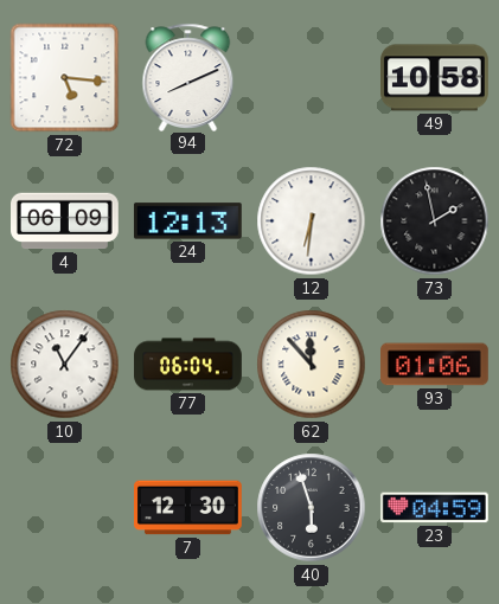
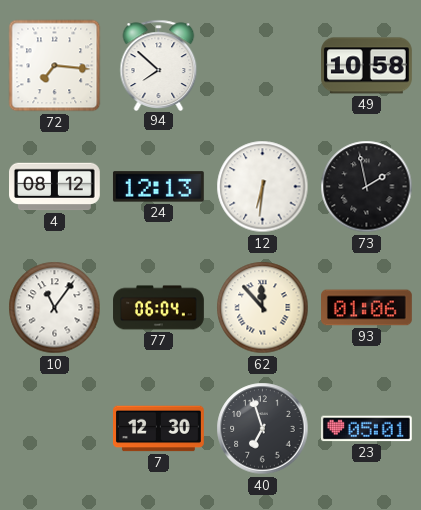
72: 5:16 -> 7:16 (55, 66)
94: 8:11 -> 7:52 (159, 65)
4: 06:09 -> 08:12 (55, 187)
40: 5:57 -> 6:57 (263, 429)
23: 04:59 -> 05:01 (366, 429)
